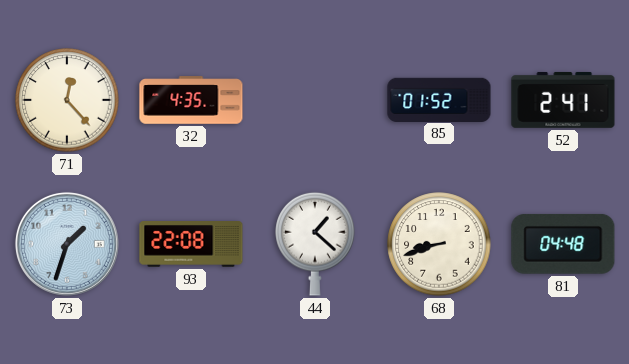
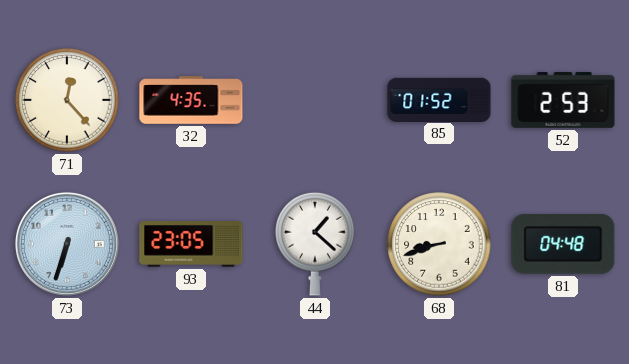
52: 2:41 -> 2:53 (563, 100)
73: 1:33 -> 6:33 (67, 244)
93: 22:08 -> 23:05 (191, 245)
